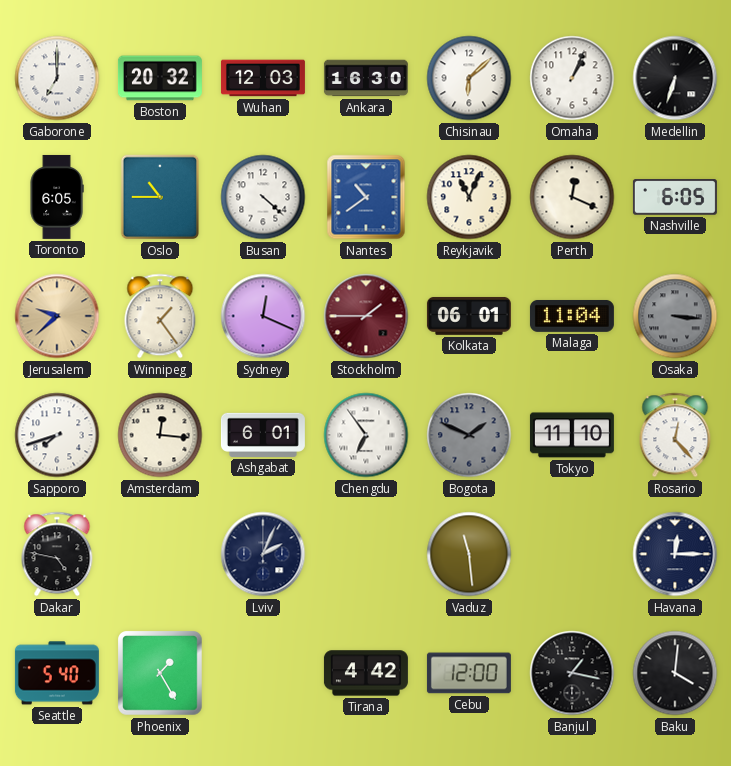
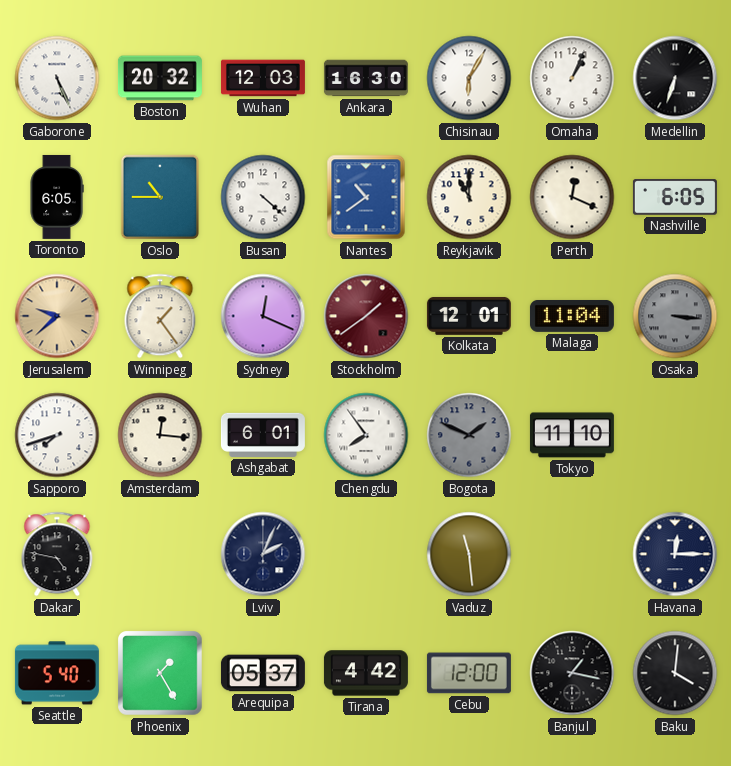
Gaborone: 7:00 -> 5:26 (57, 78)
Chisinau: 6:08 -> 6:05 (469, 78)
Reykjavik: 11:04 -> 11:00 (469, 197)
Stockholm: 1:45 -> 1:39 (366, 316)
Kolkata: 06:01 -> 12:01 (469, 316)
Chengdu: 6:54 -> 7:54 (366, 435)
Rosario: 12:23 -> none (675, 435)
Arequipa: none -> 05:37 (263, 673)
